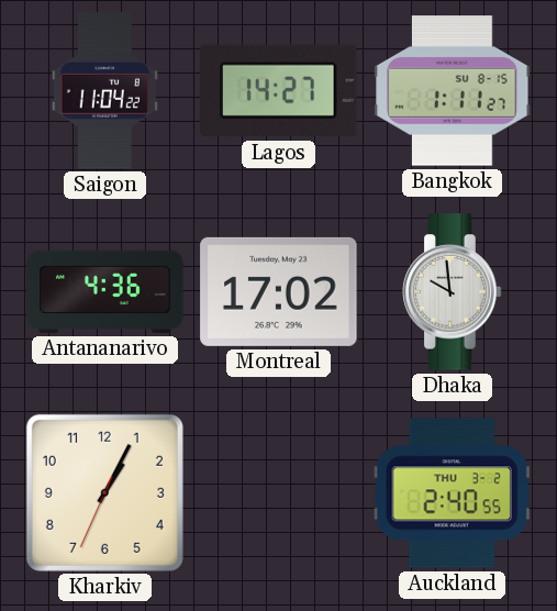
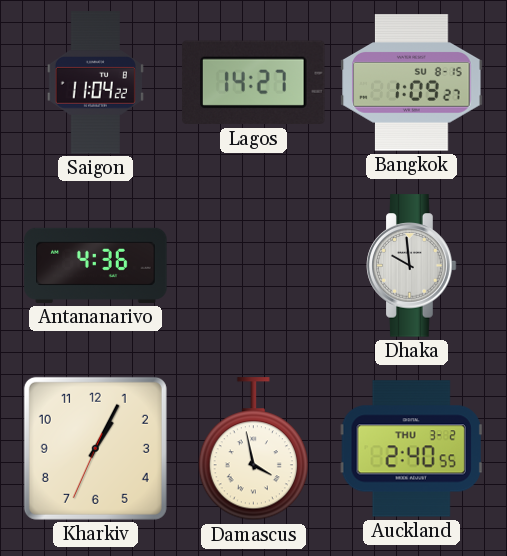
Bangkok: 1:11 -> 1:09 (412, 83)
Montreal: 17:02 -> none (279, 291)
Damascus: none -> 3:58 (253, 449)
